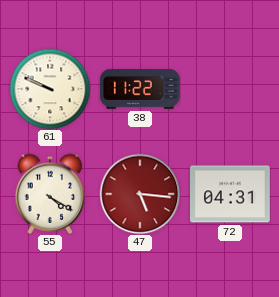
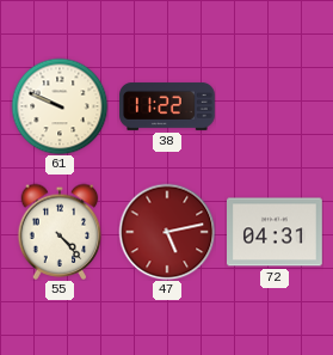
55: 4:20 -> 4:23 (60, 232)
47: 5:16 -> 5:13 (167, 232)
